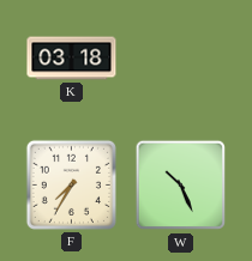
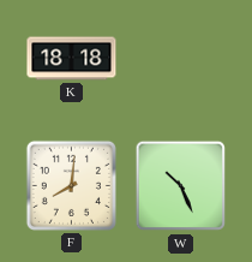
K: 03:18 -> 18:18 (72, 59)
F: 7:35 -> 8:01 (71, 185)
